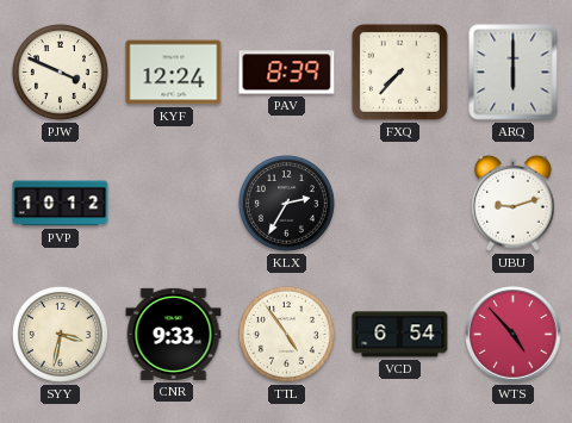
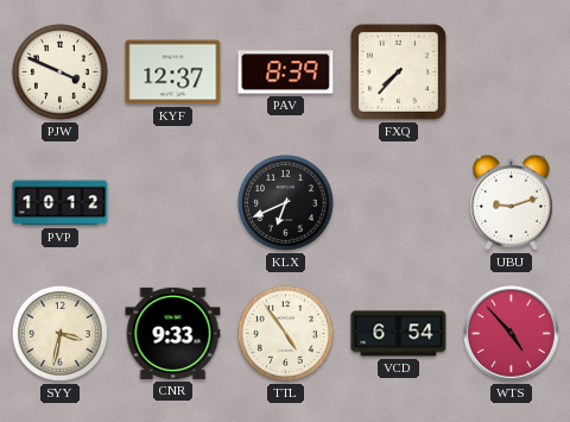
KYF: 12:24 -> 12:37 (173, 73)
ARQ: 6:00 -> none (514, 73)
KLX: 2:35 -> 6:41 (285, 202)
